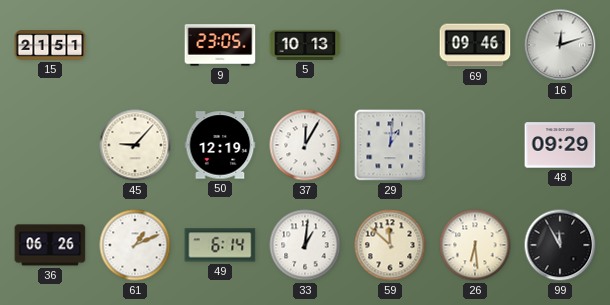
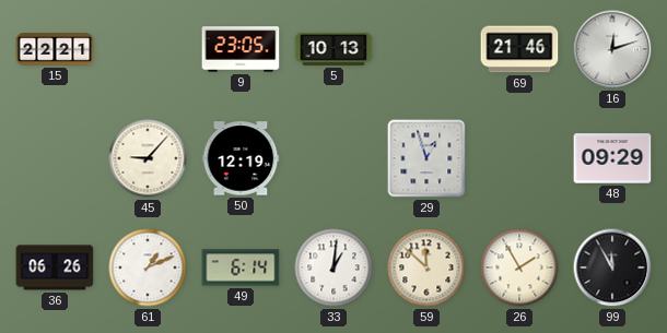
15: 21:51 -> 22:21 (55, 49)
69: 09:46 -> 21:46 (519, 49)
37: 12:05 -> none (305, 145)
29: 1:01 -> 12:57 (426, 158)
26: 6:29 -> 1:55 (519, 267)
